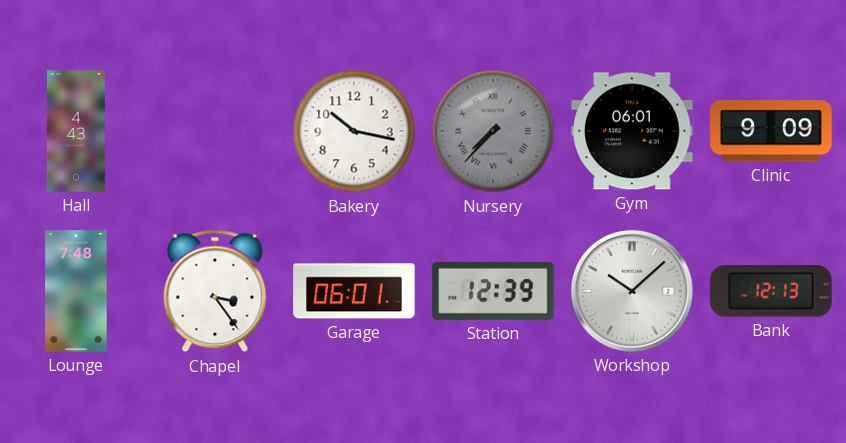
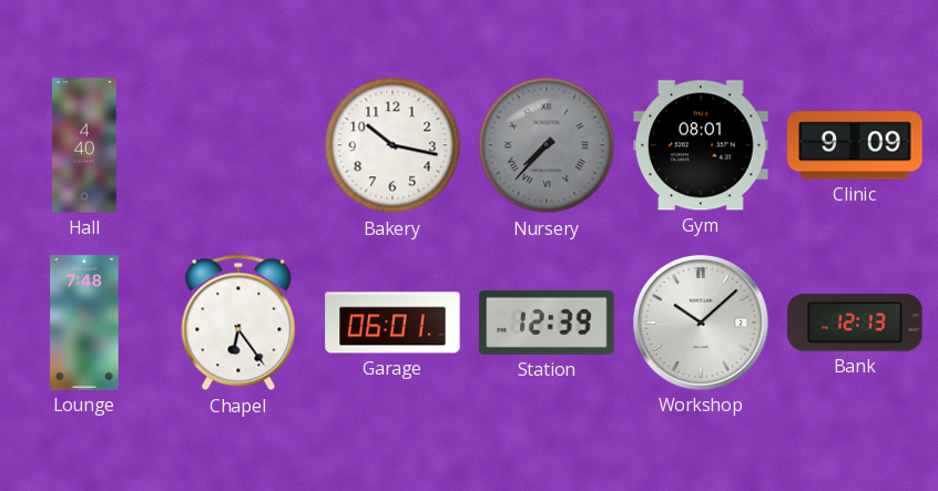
Hall: 4:43 -> 4:40 (84, 145)
Gym: 06:01 -> 08:01 (701, 145)
Chapel: 3:24 -> 6:24 (238, 323)
